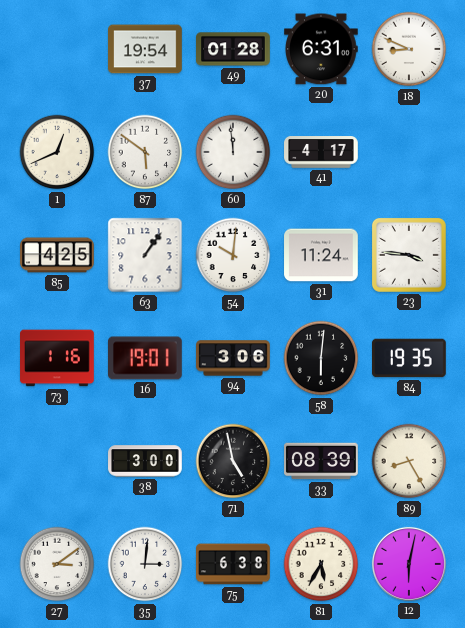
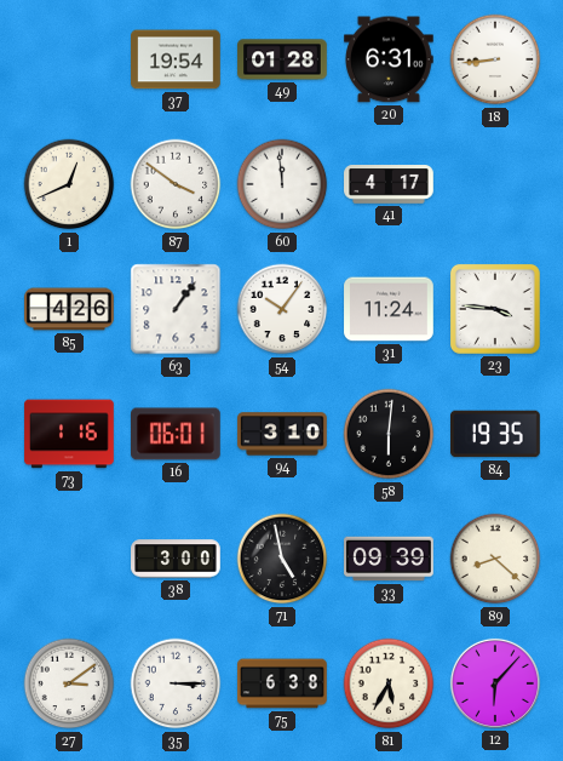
18: 8:49 -> 8:44 (495, 59)
87: 5:51 -> 3:51 (176, 184)
85: 4:25 -> 4:26 (69, 309)
54: 10:01 -> 10:06 (282, 309)
16: 19:01 -> 06:01 (177, 434)
94: 3:06 -> 3:10 (282, 434)
33: 08:39 -> 09:39 (389, 559)
89: 8:25 -> 8:22 (495, 559)
35: 3:01 -> 3:15 (176, 683)
12: 6:02 -> 6:07 (495, 683)
